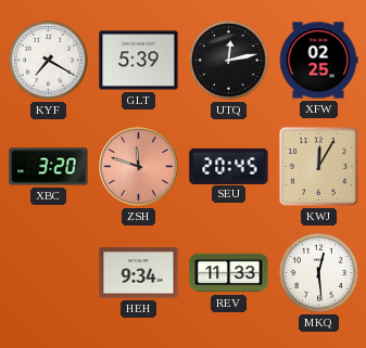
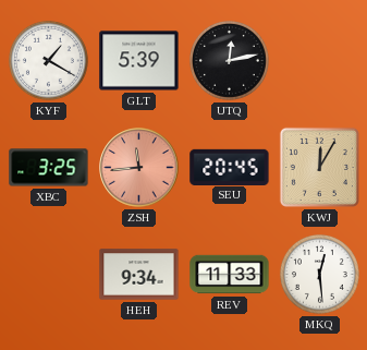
KYF: 7:20 -> 1:20 (48, 60)
XFW: 02:25 -> none (318, 61)
XBC: 3:20 -> 3:25 (49, 168)
ZSH: 11:48 -> 11:44 (139, 168)
